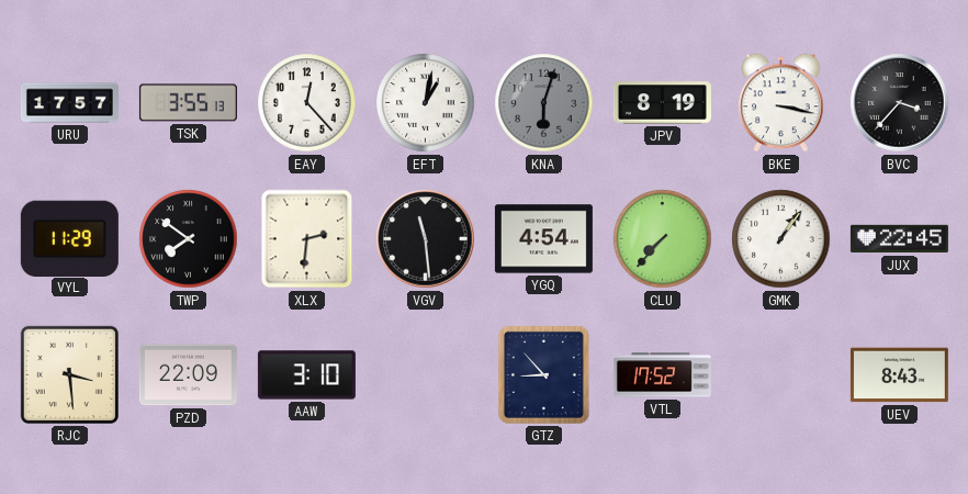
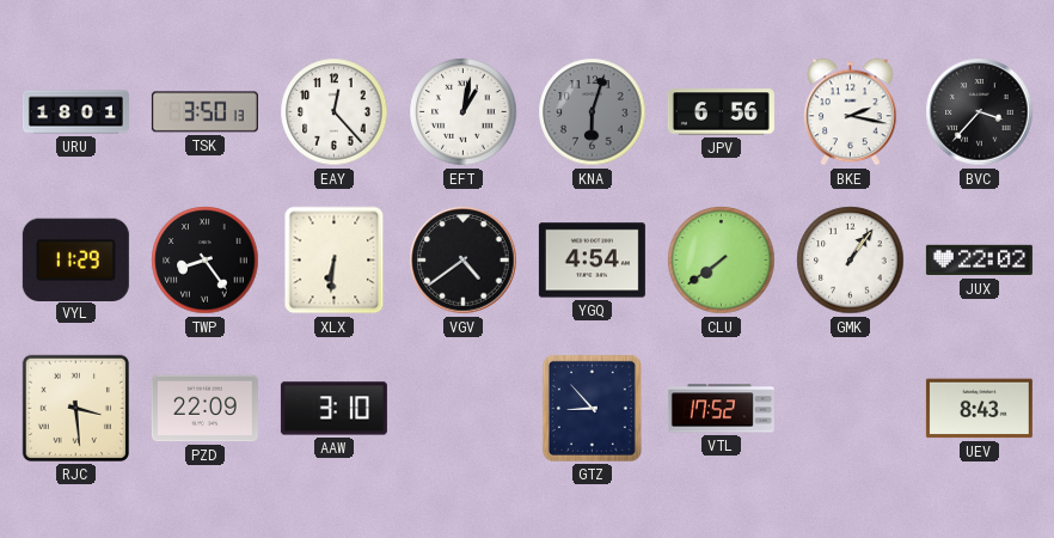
URU: 17:57 -> 18:01 (75, 112)
TSK: 3:55 -> 3:50 (204, 112)
JPV: 8:19 -> 6:56 (721, 112)
BKE: 3:17 -> 2:17 (851, 112)
TWP: 7:51 -> 8:24 (206, 261)
XLX: 2:31 -> 6:31 (335, 261)
VGV: 11:29 -> 4:39 (464, 261)
CLU: 7:37 -> 7:39 (722, 261)
JUX: 22:45 -> 22:02 (979, 261)
